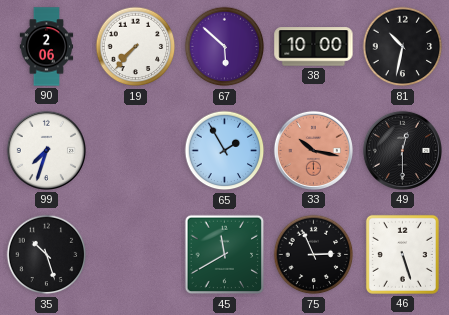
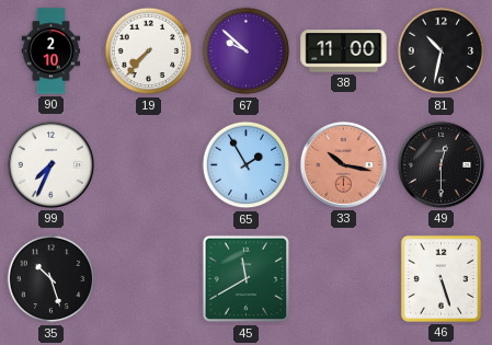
90: 2:06 -> 2:10 (52, 51)
67: 5:52 -> 9:52 (247, 51)
38: 10:00 -> 11:00 (344, 51)
99: 7:33 -> 7:34 (50, 164)
75: 2:56 -> none (314, 255)
